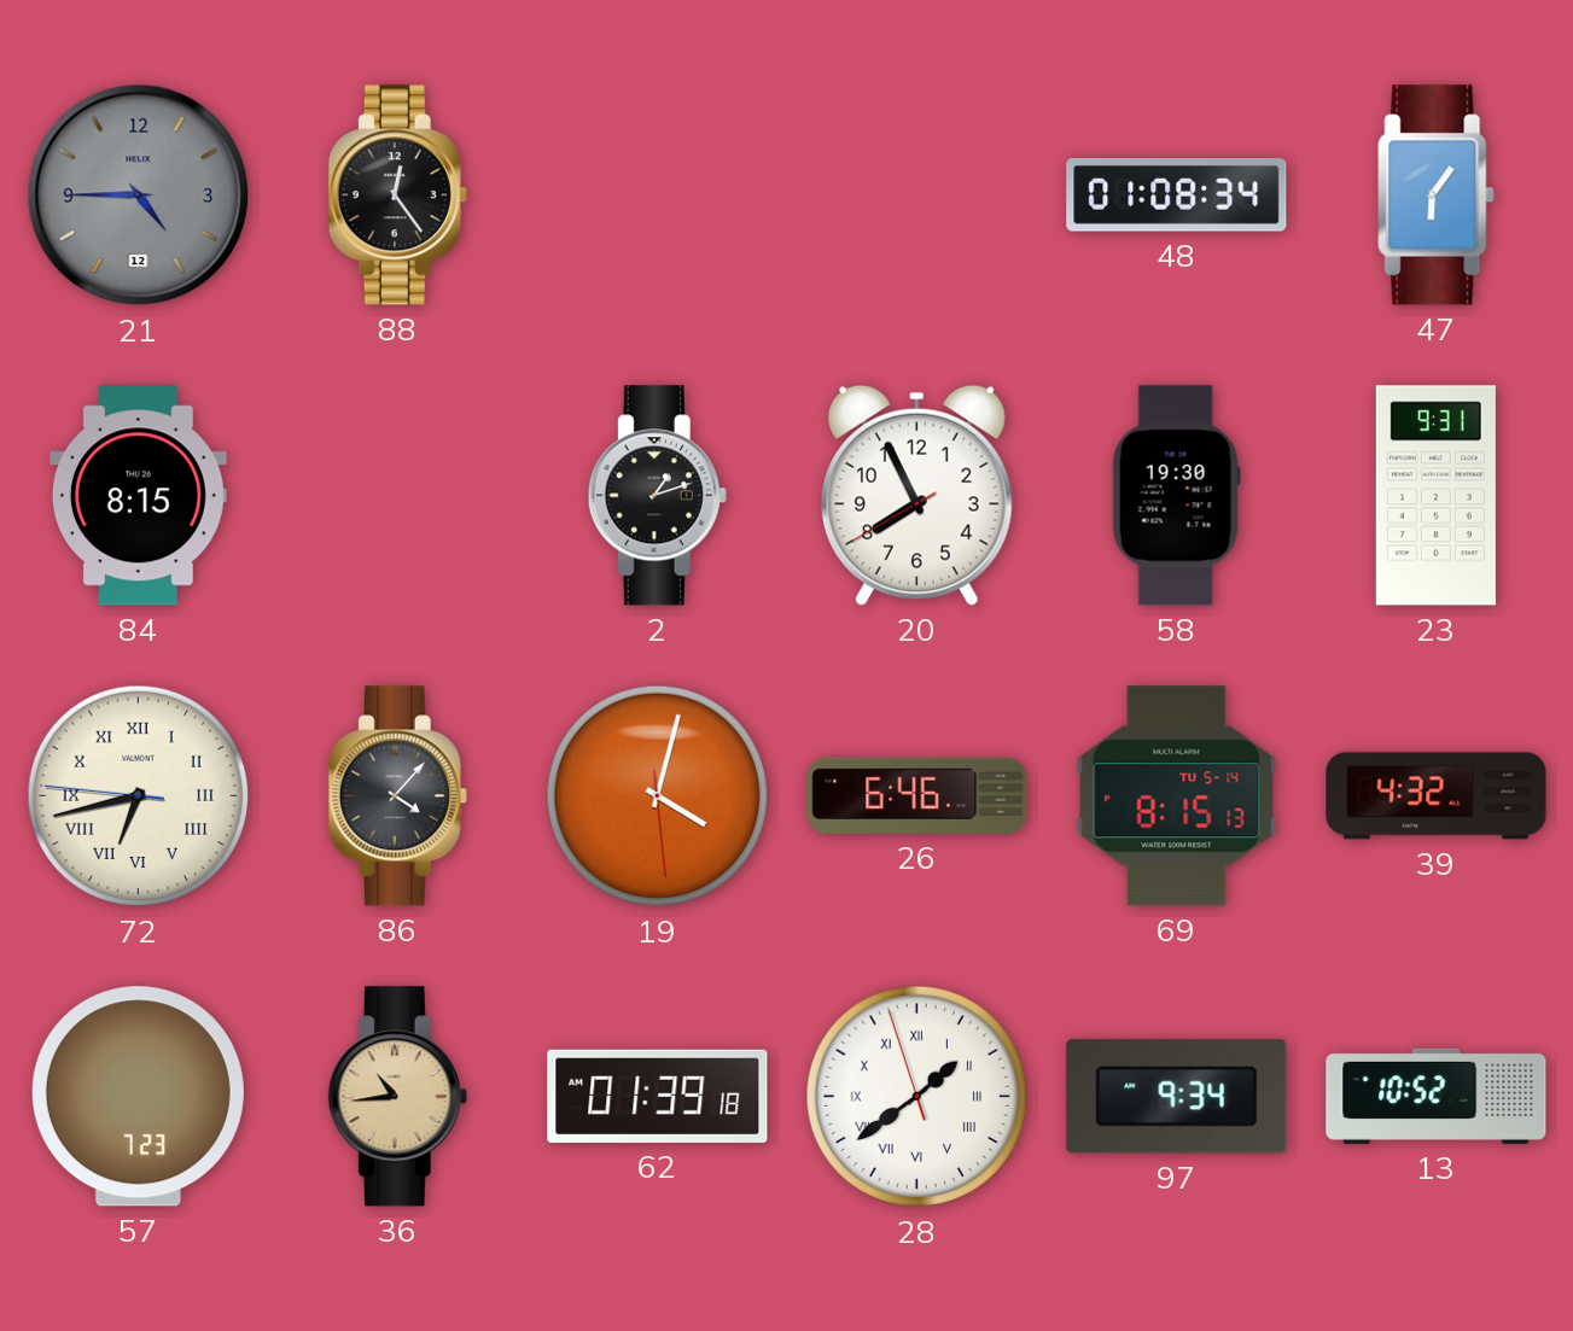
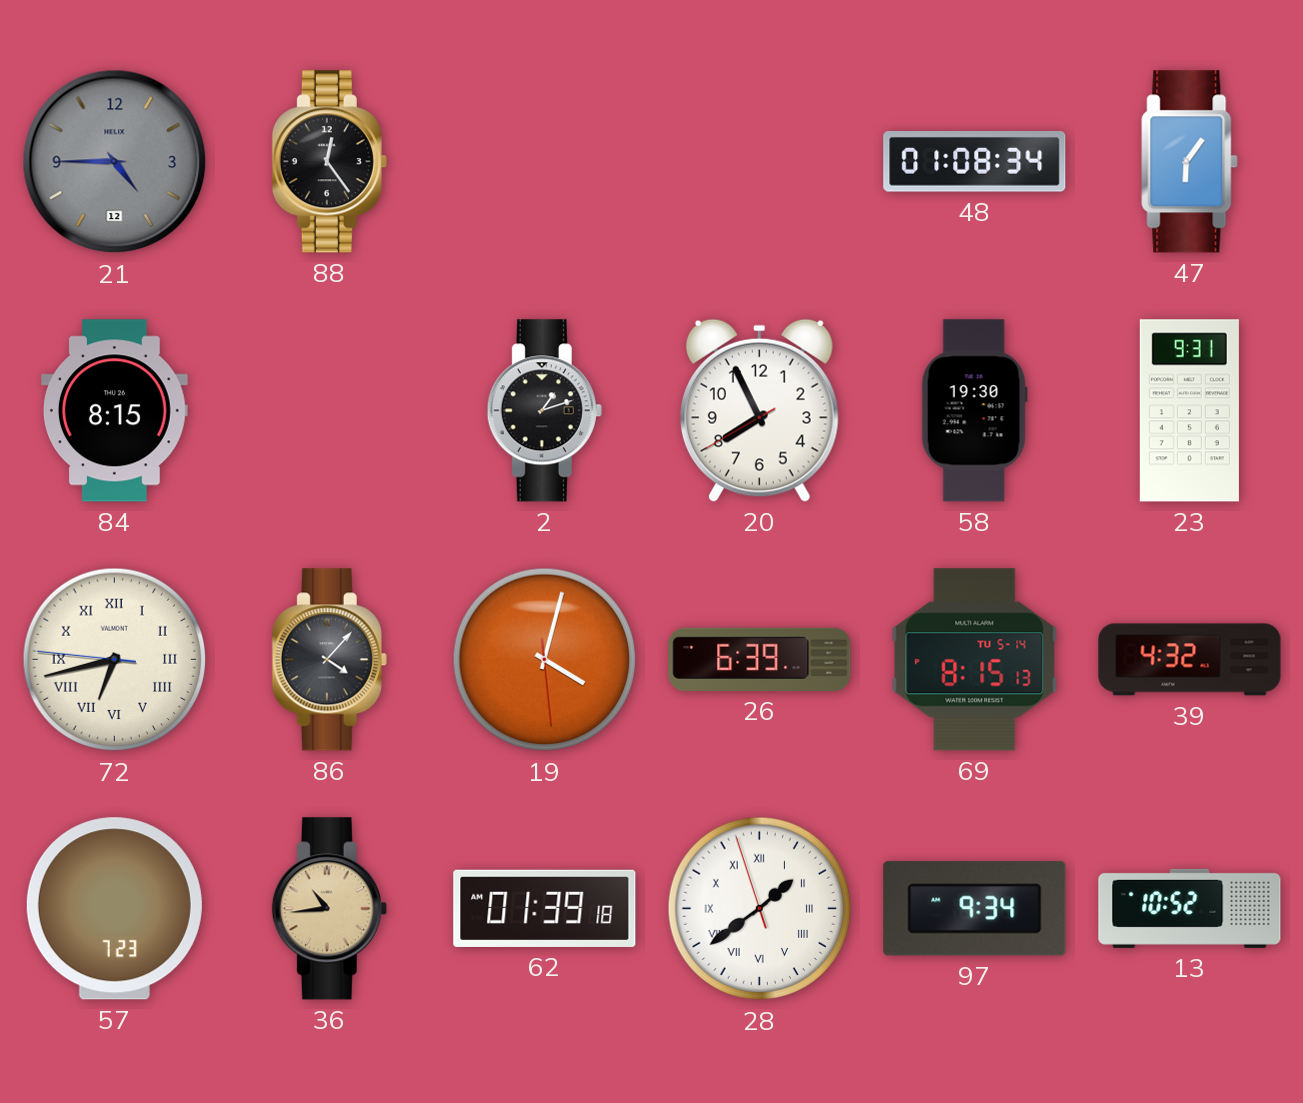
26: 6:46 -> 6:39 (760, 659)
